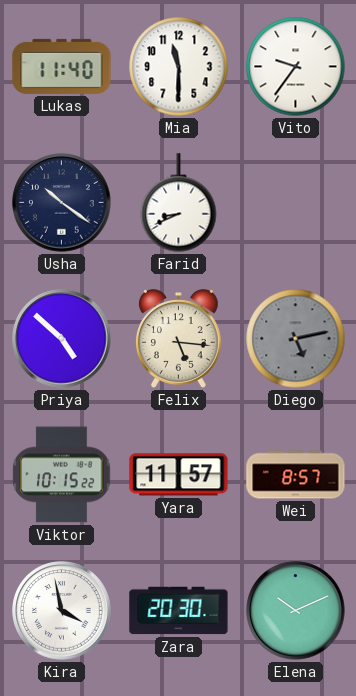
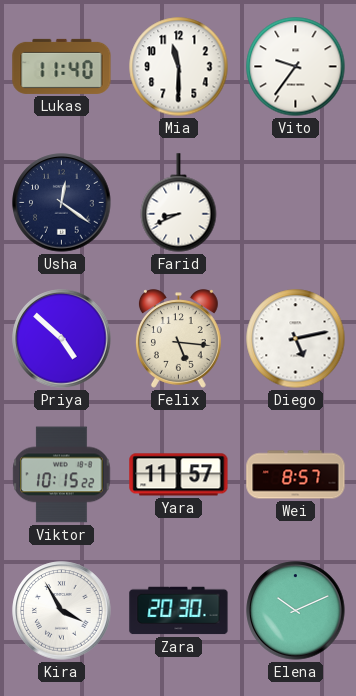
Usha: 10:21 -> 12:21 (62, 203)
Diego dial: grey -> white (296, 339)
Kira: 3:58 -> 3:55 (62, 611)
